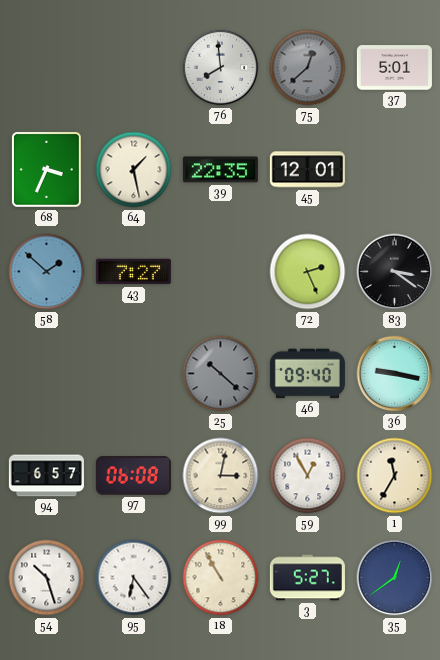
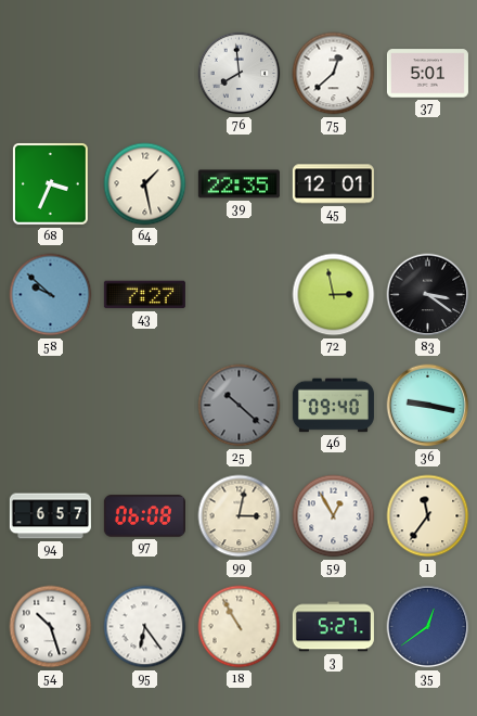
75 dial: grey -> white (334, 74)
58: 1:52 -> 9:52 (51, 295)
72: 2:26 -> 2:58 (334, 295)
1: 11:35 -> 11:36 (428, 516)
